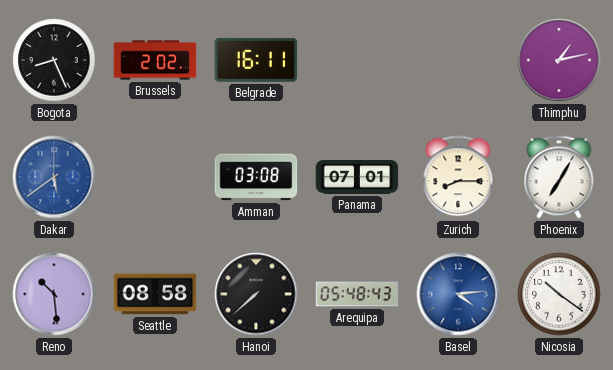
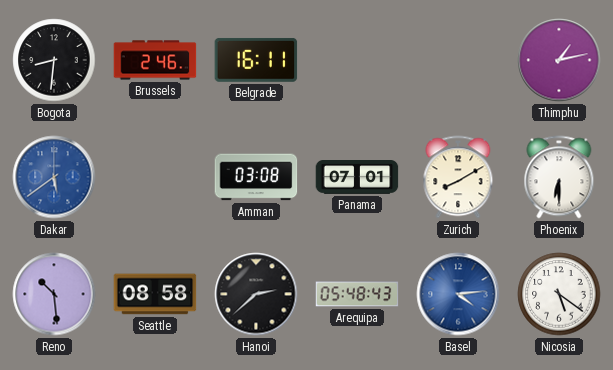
Bogota: 8:26 -> 8:31 (54, 60)
Brussels: 2:02 -> 2:46 (155, 60)
Zurich: 8:15 -> 8:10 (458, 177)
Phoenix: 7:05 -> 6:30 (559, 177)
Hanoi: 7:38 -> 2:38 (256, 294)
Nicosia: 10:21 -> 5:21 (559, 294)
